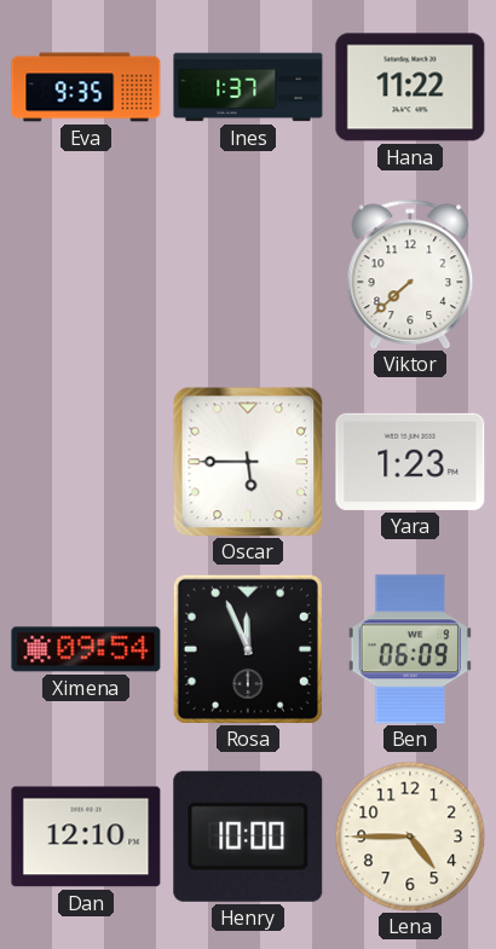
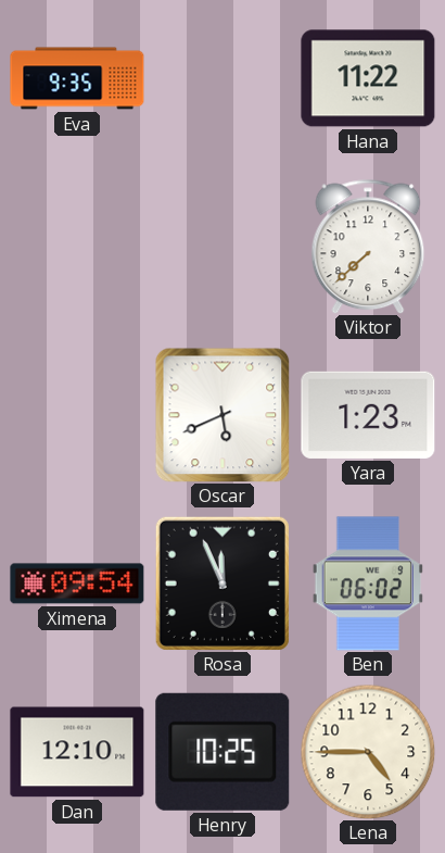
Ines: 1:37 -> none (248, 87)
Oscar: 5:45 -> 5:41 (223, 415)
Ben: 06:09 -> 06:02 (368, 584)
Henry: 10:00 -> 10:25 (223, 752)
